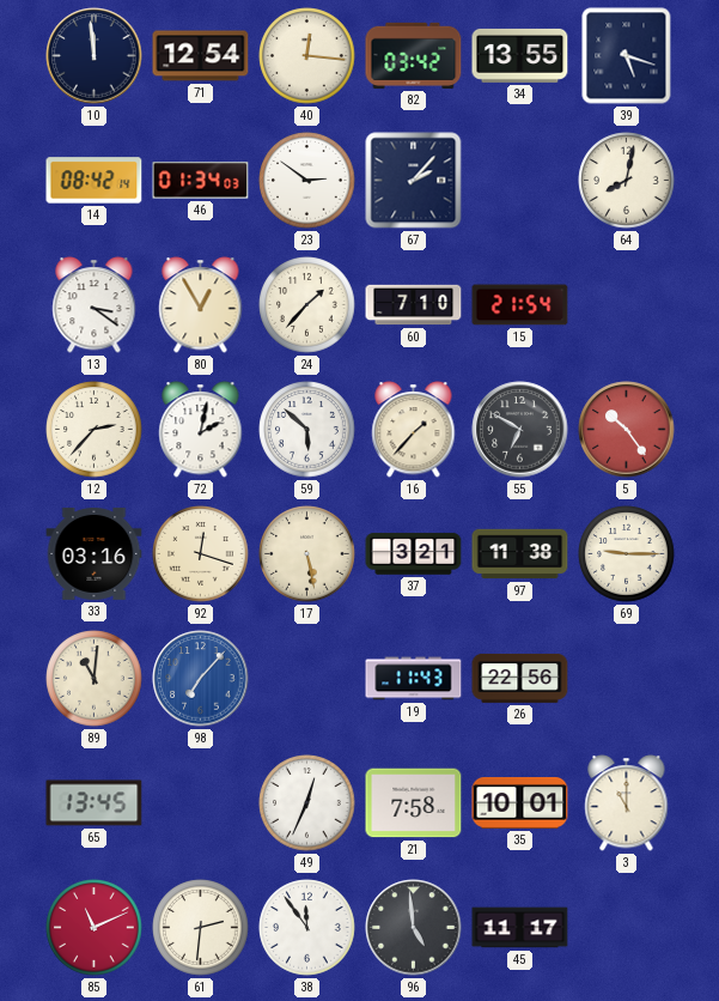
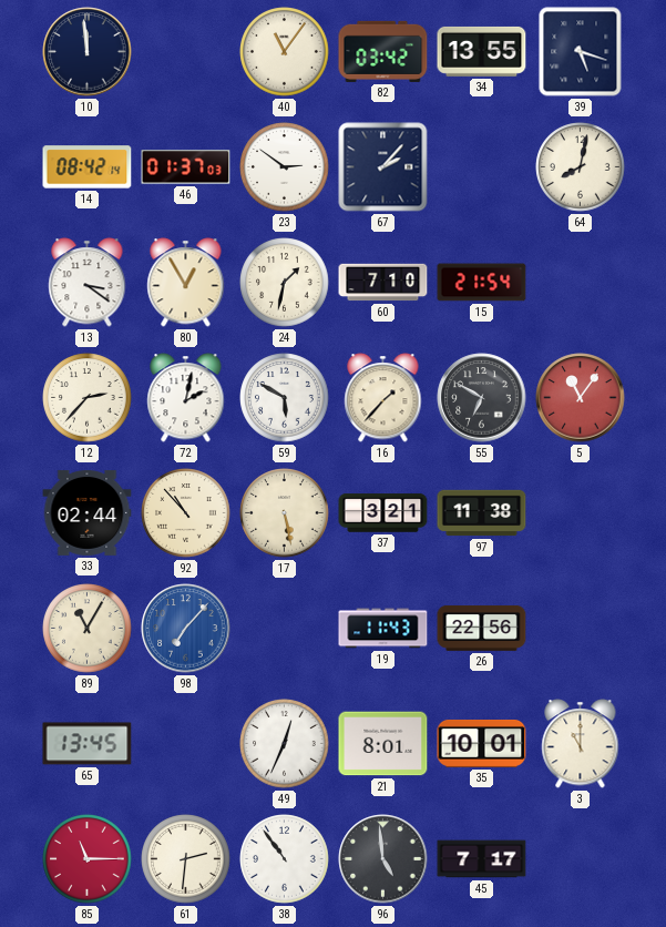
71: 12:54 -> none (201, 56)
40: 12:16 -> 11:06 (285, 52)
46: 01:34 -> 01:37 (186, 167)
24: 1:37 -> 1:32 (285, 283)
59: 5:52 -> 5:50 (285, 398)
5: 10:24 -> 11:06 (581, 398)
33: 03:16 -> 02:44 (88, 512)
92: 12:18 -> 10:53 (186, 513)
69: 9:15 -> none (627, 554)
89: 11:01 -> 11:05 (88, 629)
21: 7:58 -> 8:01 (383, 744)
85: 11:11 -> 11:15 (88, 859)
38: 11:54 -> 10:54 (285, 859)
45: 11:17 -> 7:17 (482, 859)
